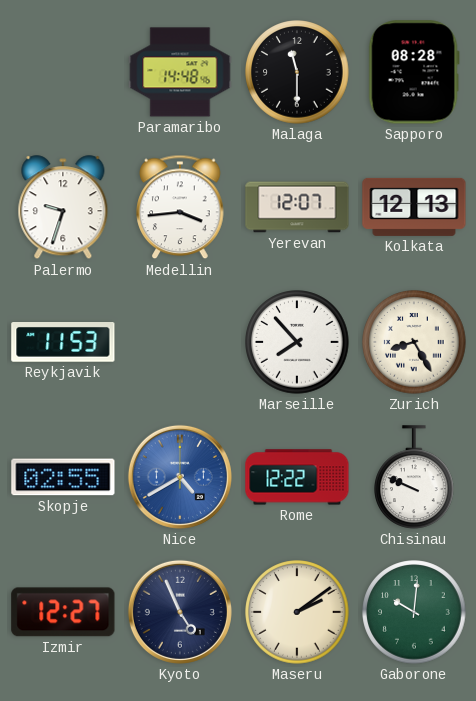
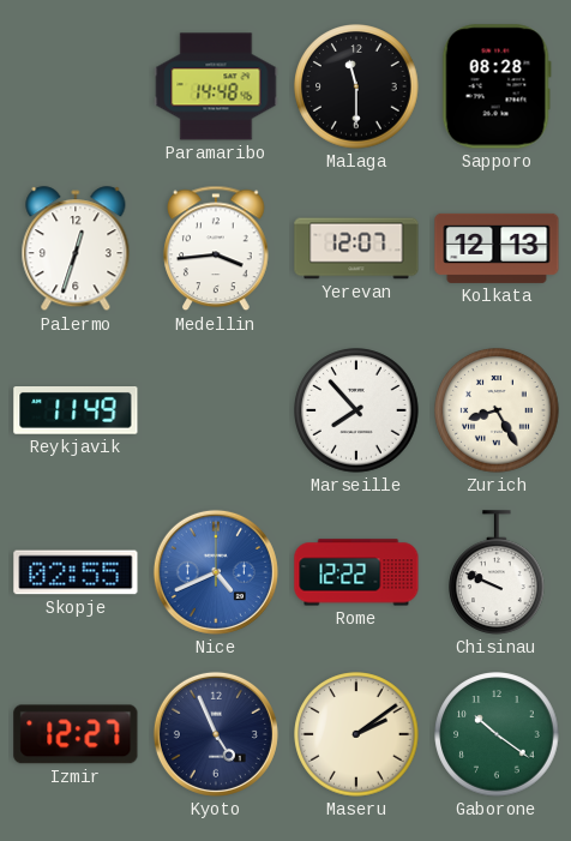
Palermo: 9:33 -> 12:33 (76, 250)
Reykjavik: 11:53 -> 11:49 (76, 412)
Nice: 4:40 -> 4:41 (216, 572)
Gaborone: 10:01 -> 10:21 (497, 734)
